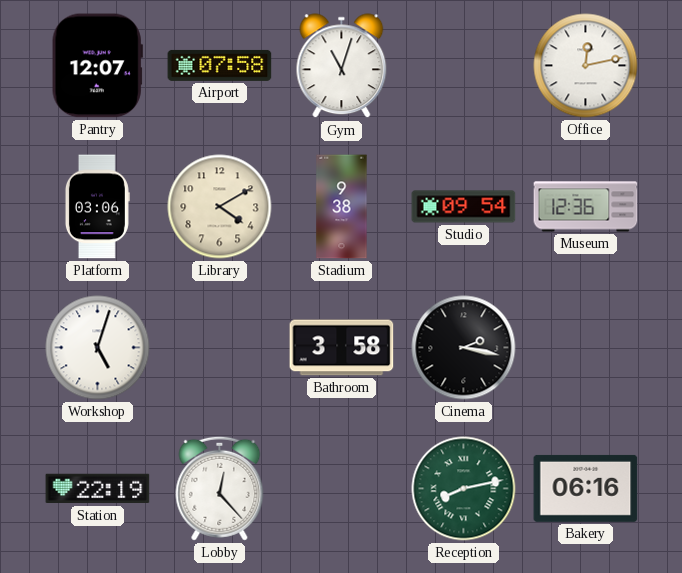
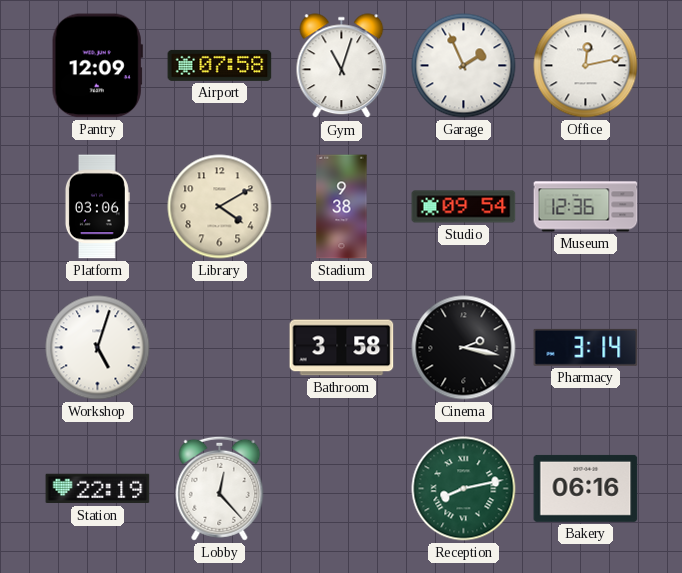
Pantry: 12:07 -> 12:09 (97, 66)
Garage: none -> 1:56 (464, 66)
Pharmacy: none -> 3:14 (586, 347)
